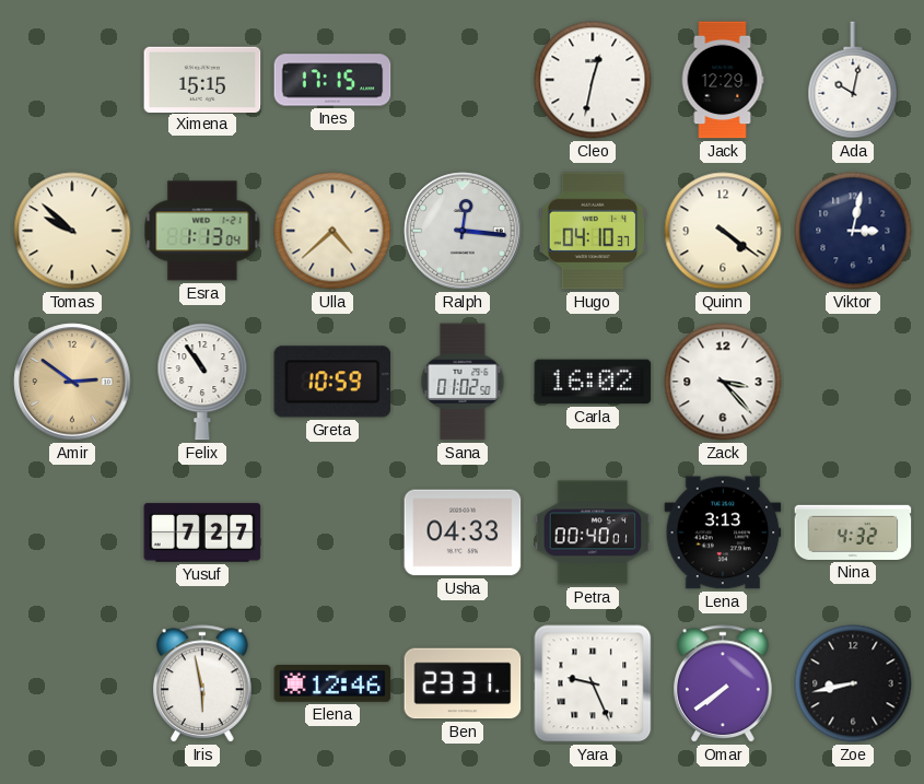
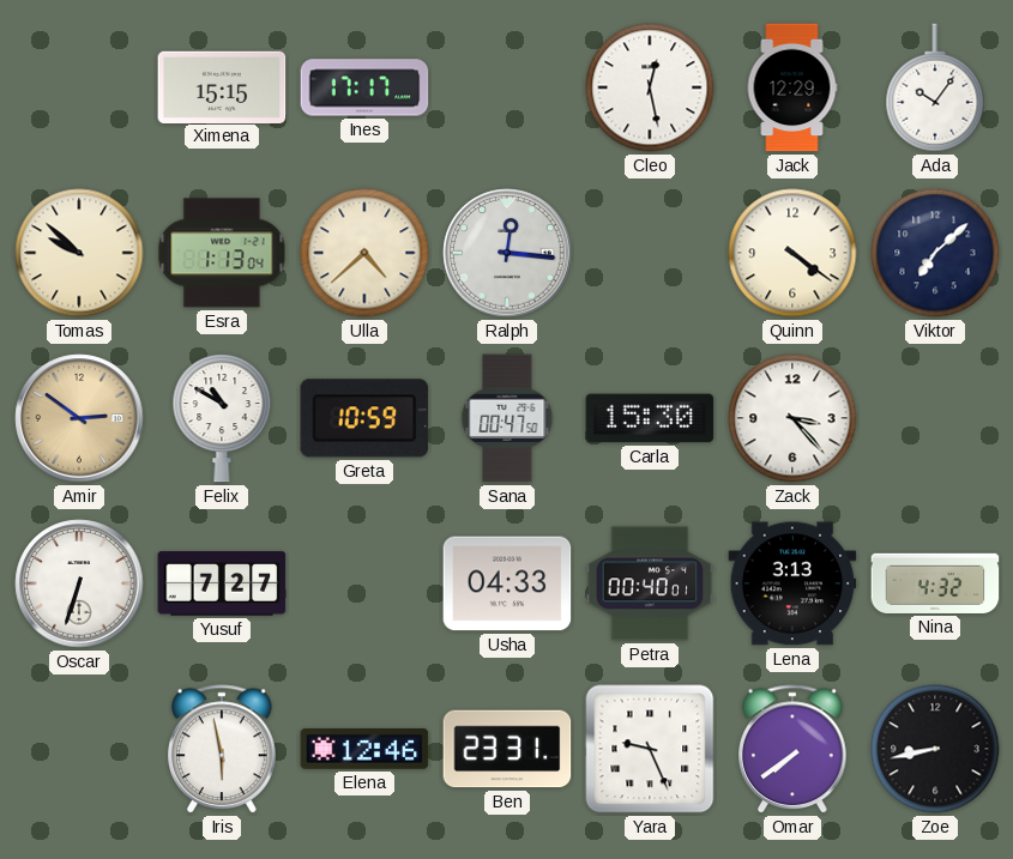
Ines: 17:15 -> 17:17 (364, 87)
Cleo: 12:32 -> 12:28 (650, 87)
Ada: 10:02 -> 10:06 (935, 87)
Hugo: 04:10 -> none (593, 231)
Viktor: 3:02 -> 7:08 (935, 253)
Felix: 10:54 -> 10:50 (222, 418)
Sana: 01:02 -> 00:47 (507, 418)
Carla: 16:02 -> 15:30 (650, 418)
Oscar: none -> 6:33 (79, 583)
